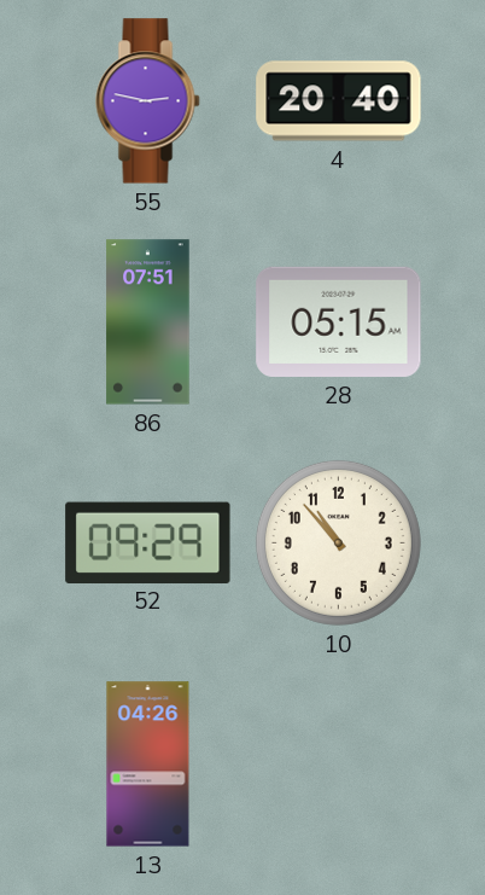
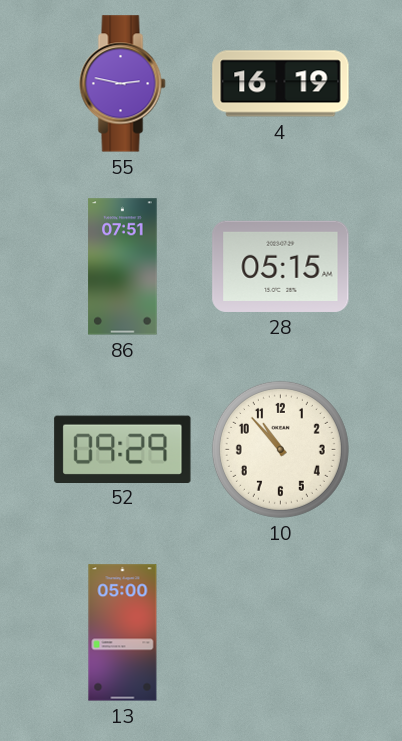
4: 20:40 -> 16:19 (281, 84)
13: 04:26 -> 05:00 (123, 633)
